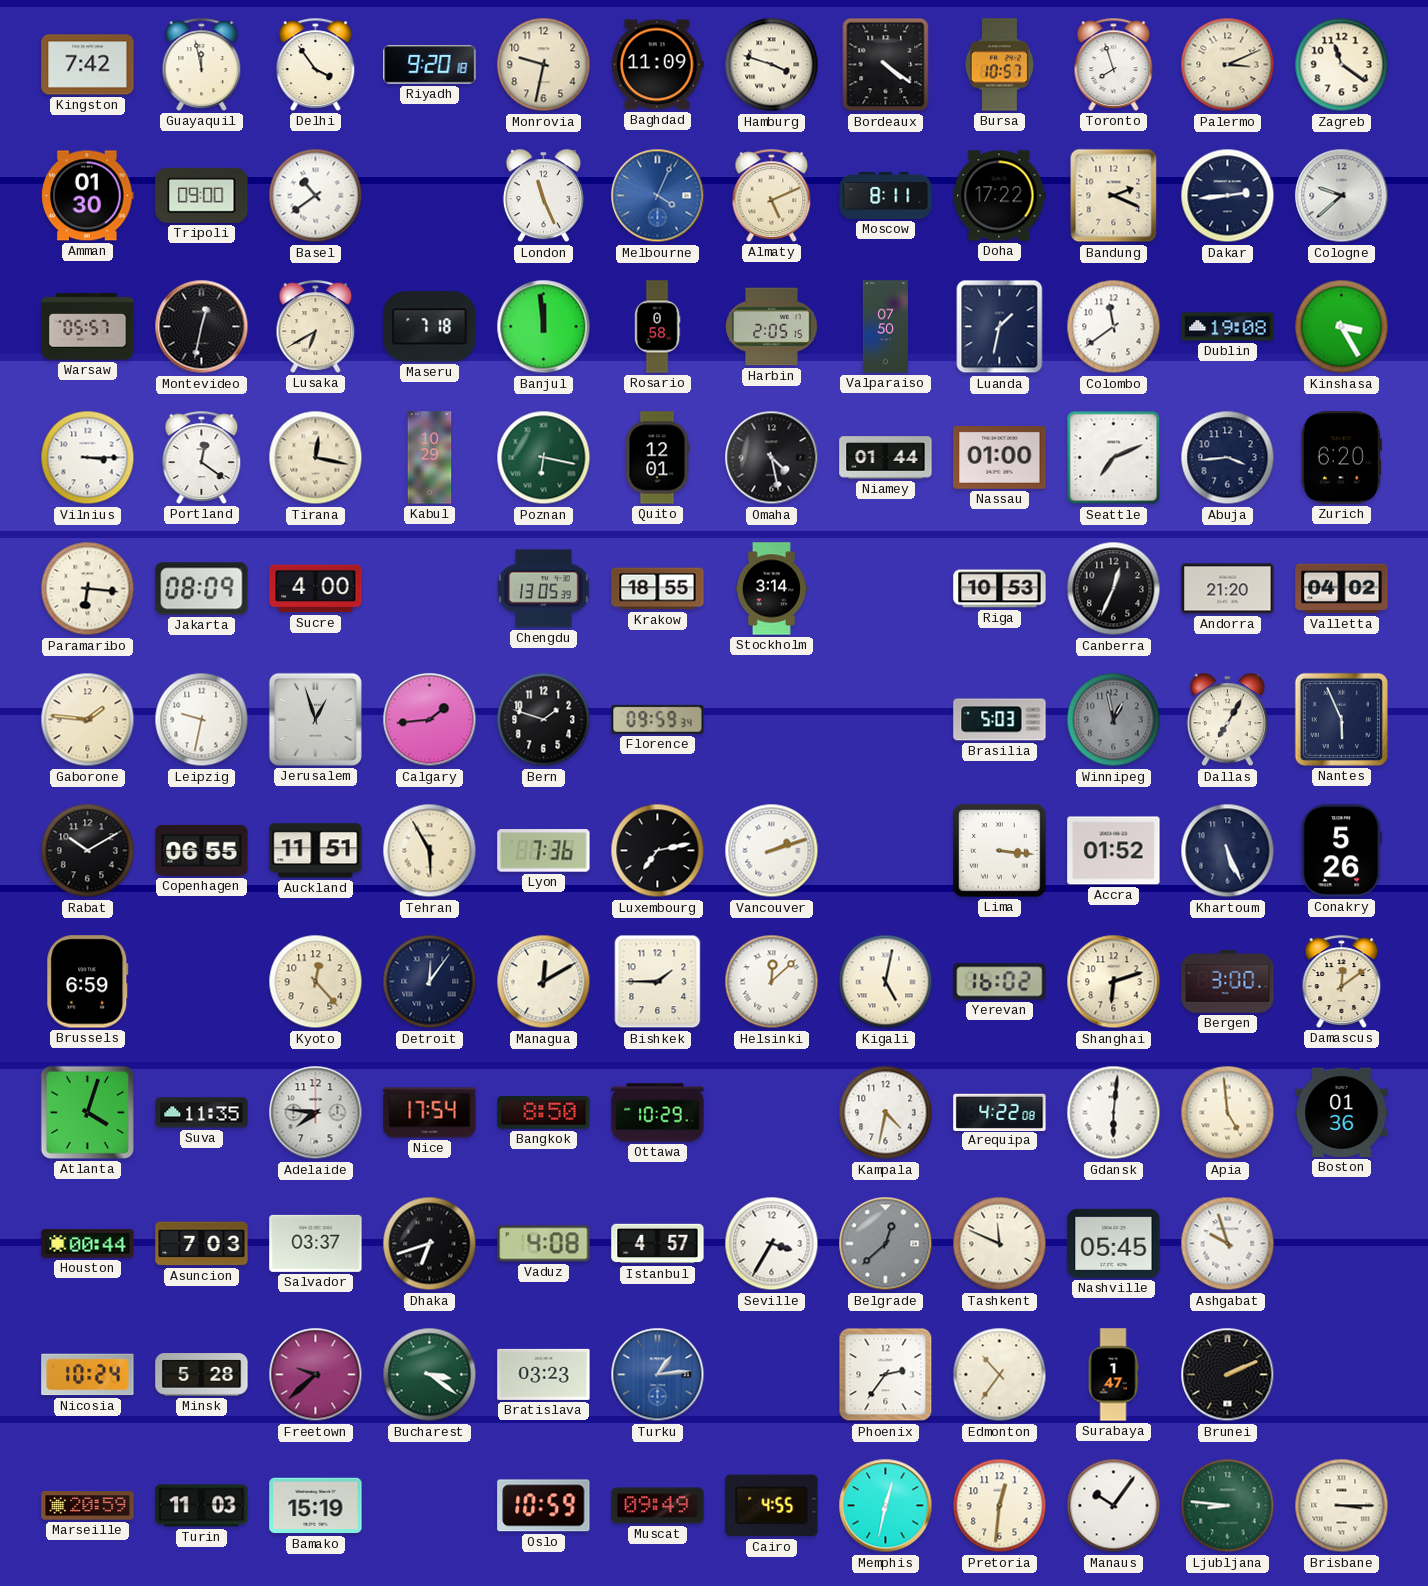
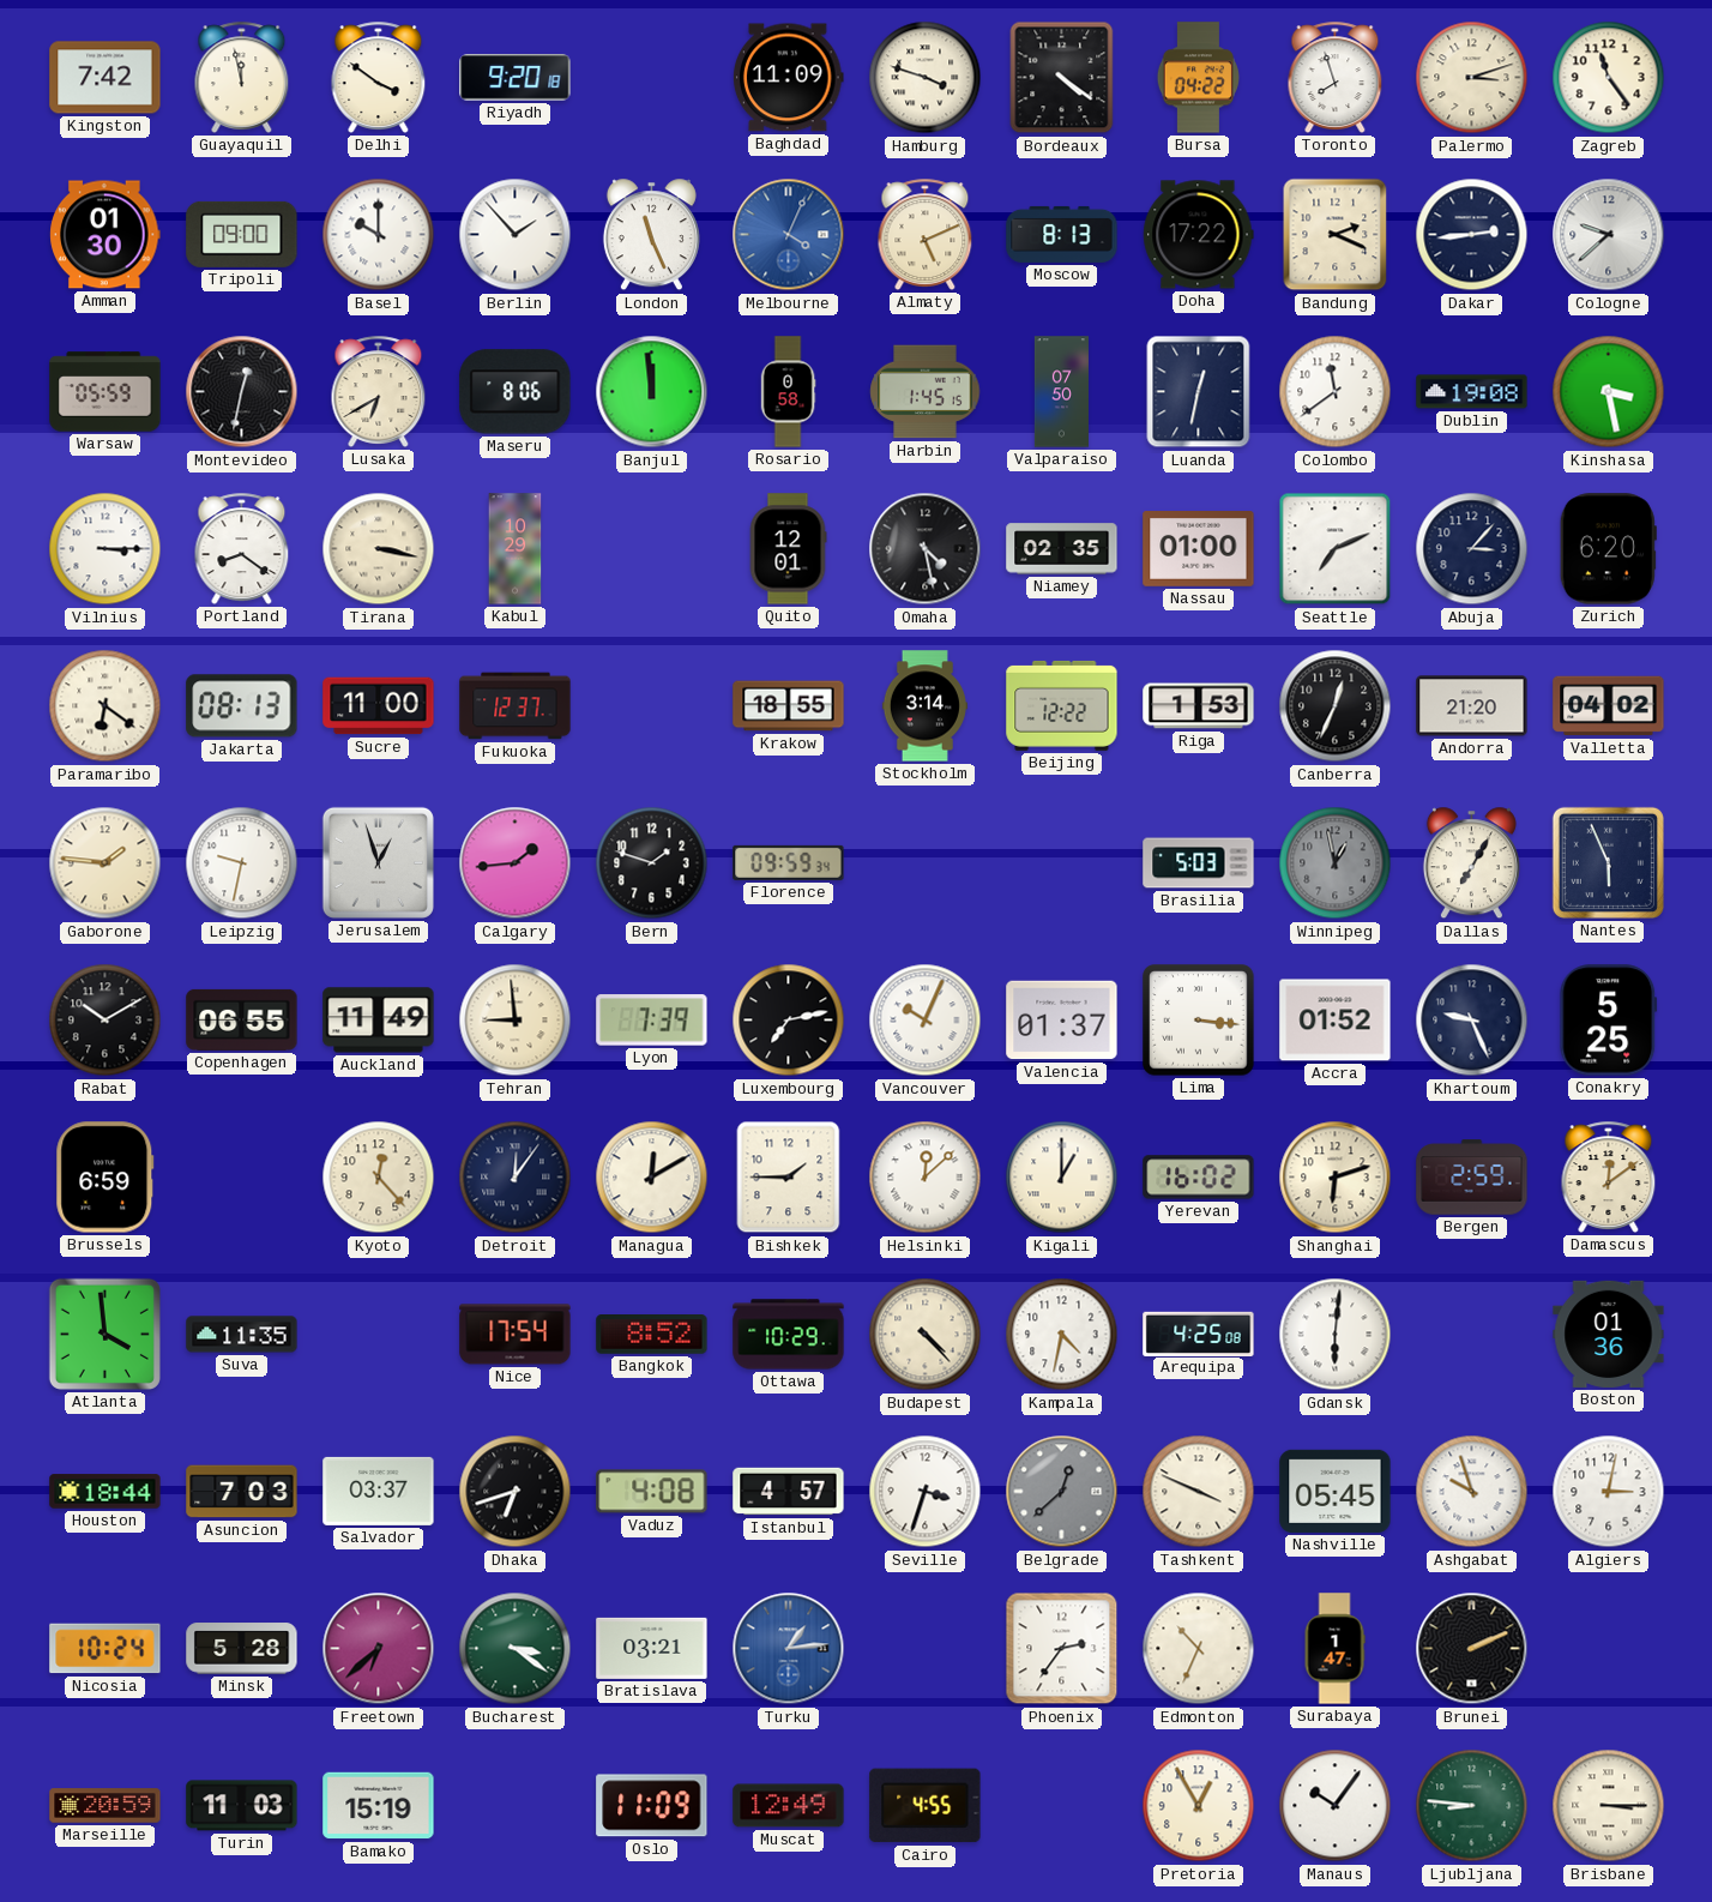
Delhi: 3:54 -> 3:51 (379, 77)
Monrovia: 9:32 -> none (544, 65)
Bursa: 10:57 -> 04:22 (1198, 78)
Palermo: 3:11 -> 3:12 (1472, 78)
Zagreb: 11:21 -> 11:24 (1609, 78)
Basel: 10:39 -> 10:00 (379, 235)
Berlin: none -> 1:53 (516, 235)
Moscow: 8:11 -> 8:13 (1062, 234)
Warsaw: 05:57 -> 05:59 (106, 392)
Maseru: 7:18 -> 8:06 (516, 392)
Harbin: 2:05 -> 1:45 (926, 392)
Luanda: 1:32 -> 12:32 (1199, 392)
Kinshasa: 3:25 -> 3:28 (1609, 392)
Portland: 12:21 -> 8:21 (242, 548)
Tirana: 12:17 -> 3:17 (379, 549)
Poznan: 6:17 -> none (544, 458)
Niamey: 01:44 -> 02:35 (1062, 549)
Abuja: 3:44 -> 3:07 (1472, 549)
Paramaribo: 6:16 -> 6:21 (106, 706)
Jakarta: 08:09 -> 08:13 (242, 706)
Sucre: 4:00 -> 11:00 (379, 706)
Fukuoka: none -> 12:37 (516, 706)
Chengdu: 13:05 -> none (544, 589)
Beijing: none -> 12:22 (1062, 705)
Riga: 10:53 -> 1:53 (1199, 706)
Auckland: 11:51 -> 11:49 (379, 1021)
Tehran: 5:55 -> 8:59 (516, 1021)
Lyon: 7:36 -> 7:39 (652, 1021)
Vancouver: 2:12 -> 10:04 (926, 1021)
Valencia: none -> 01:37 (1062, 1021)
Khartoum: 5:26 -> 9:26 (1472, 1021)
Conakry: 5:26 -> 5:25 (1609, 1021)
Kigali: 5:02 -> 1:00 (1062, 1178)
Bergen: 3:00 -> 2:59 (1472, 1178)
Atlanta: 4:03 -> 3:59 (104, 1334)
Adelaide: 7:46 -> none (316, 1113)
Bangkok: 8:50 -> 8:52 (652, 1335)
Budapest: none -> 4:23 (926, 1335)
Arequipa: 4:22 -> 4:25 (1199, 1334)
Apia: 4:59 -> none (1228, 1113)
Houston: 00:44 -> 18:44 (106, 1492)
Seville: 3:35 -> 3:33 (926, 1492)
Tashkent: 11:49 -> 3:49 (1199, 1492)
Algiers: none -> 3:02 (1609, 1492)
Freetown: 9:38 -> 6:38 (379, 1649)
Bratislava: 03:23 -> 03:21 (652, 1648)
Edmonton: 10:36 -> 10:34 (1199, 1649)
Oslo: 10:59 -> 11:09 (652, 1806)
Muscat: 09:49 -> 12:49 (789, 1806)
Memphis: 12:32 -> none (886, 1506)
Pretoria: 12:31 -> 12:55 (1199, 1806)
